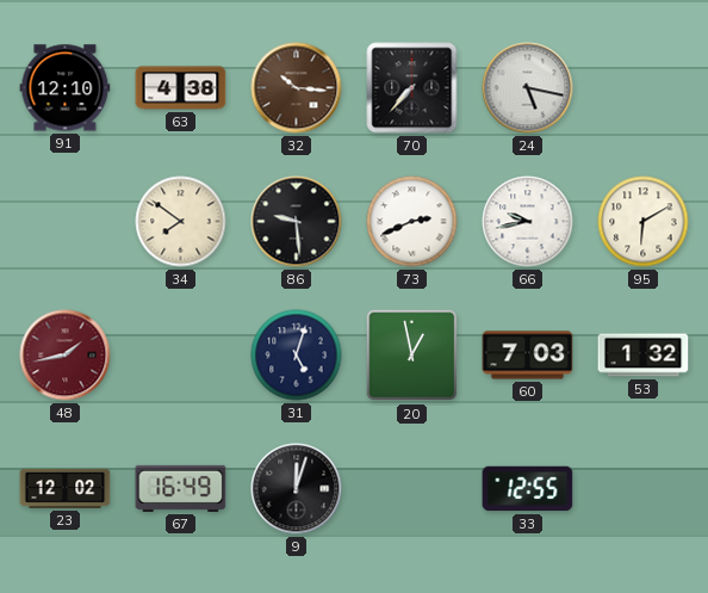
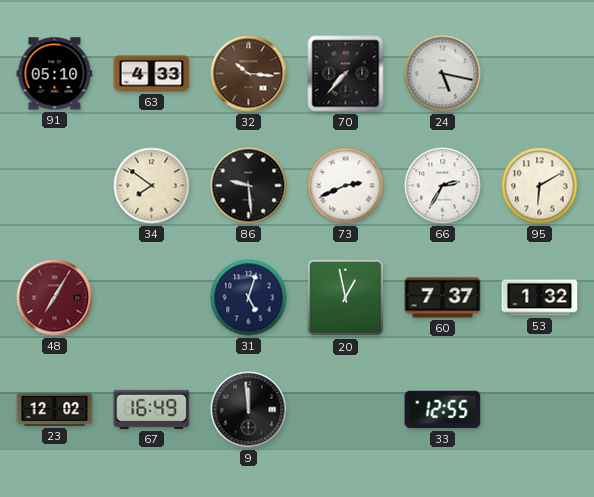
91: 12:10 -> 05:10 (55, 74)
63: 4:38 -> 4:33 (152, 74)
66: 9:43 -> 2:35 (443, 186)
48: 1:43 -> 7:05 (55, 298)
60: 7:03 -> 7:37 (443, 298)
9: 12:03 -> 11:59 (249, 410)
